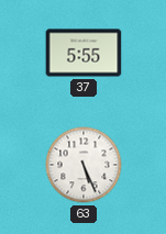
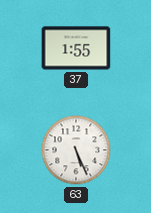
37: 5:55 -> 1:55 (76, 48)
